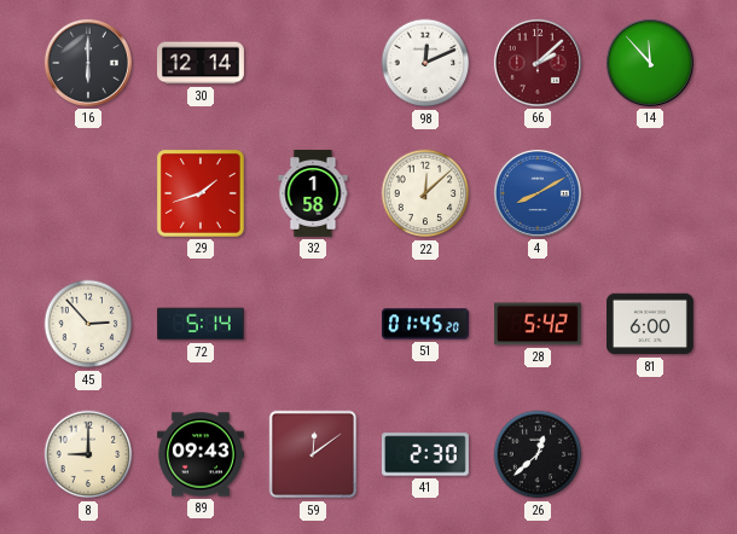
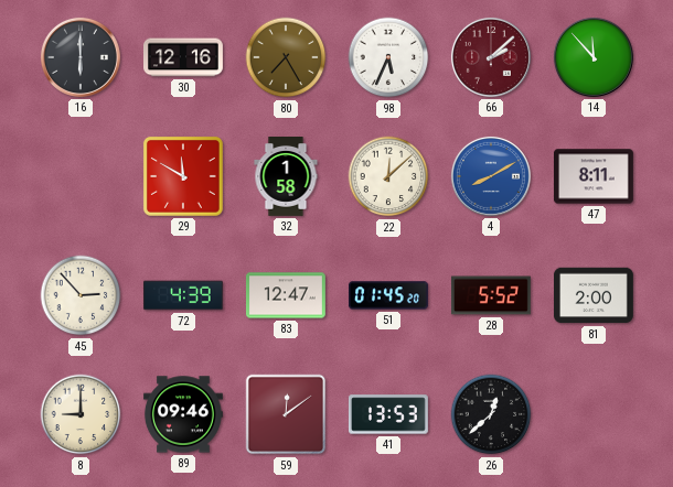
30: 12:14 -> 12:16 (184, 57)
80: none -> 7:25 (286, 57)
98: 12:11 -> 5:34 (388, 57)
29: 1:42 -> 11:50 (183, 176)
47: none -> 8:11 (594, 176)
72: 5:14 -> 4:39 (183, 295)
83: none -> 12:47 (286, 295)
28: 5:42 -> 5:52 (491, 295)
81: 6:00 -> 2:00 (594, 295)
89: 09:43 -> 09:46 (183, 414)
41: 2:30 -> 13:53 (388, 414)
